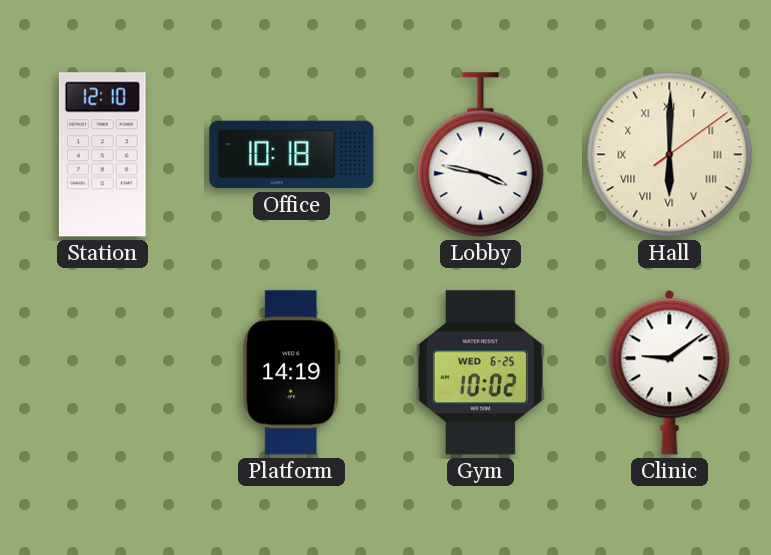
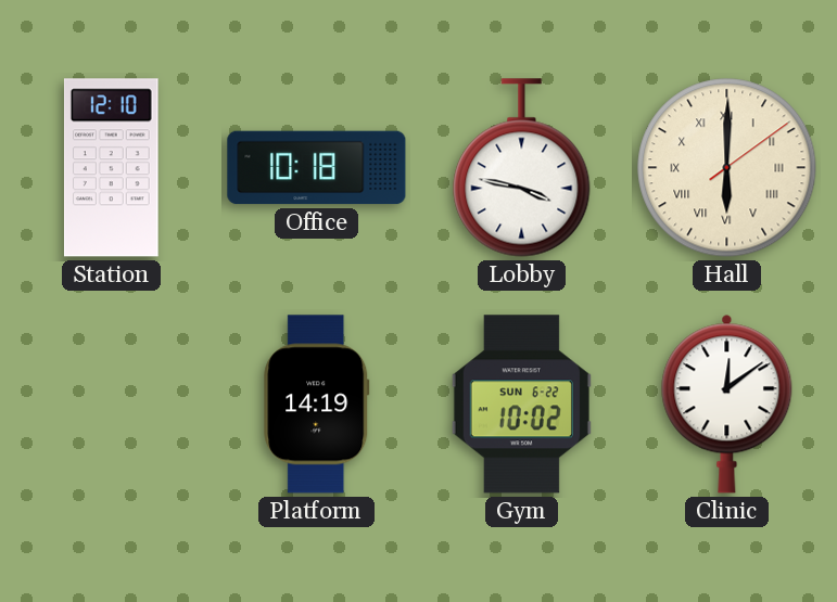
Gym date: WED 6-25 -> SUN 6-22 (521, 405)
Clinic: 9:09 -> 12:09 (727, 404)
